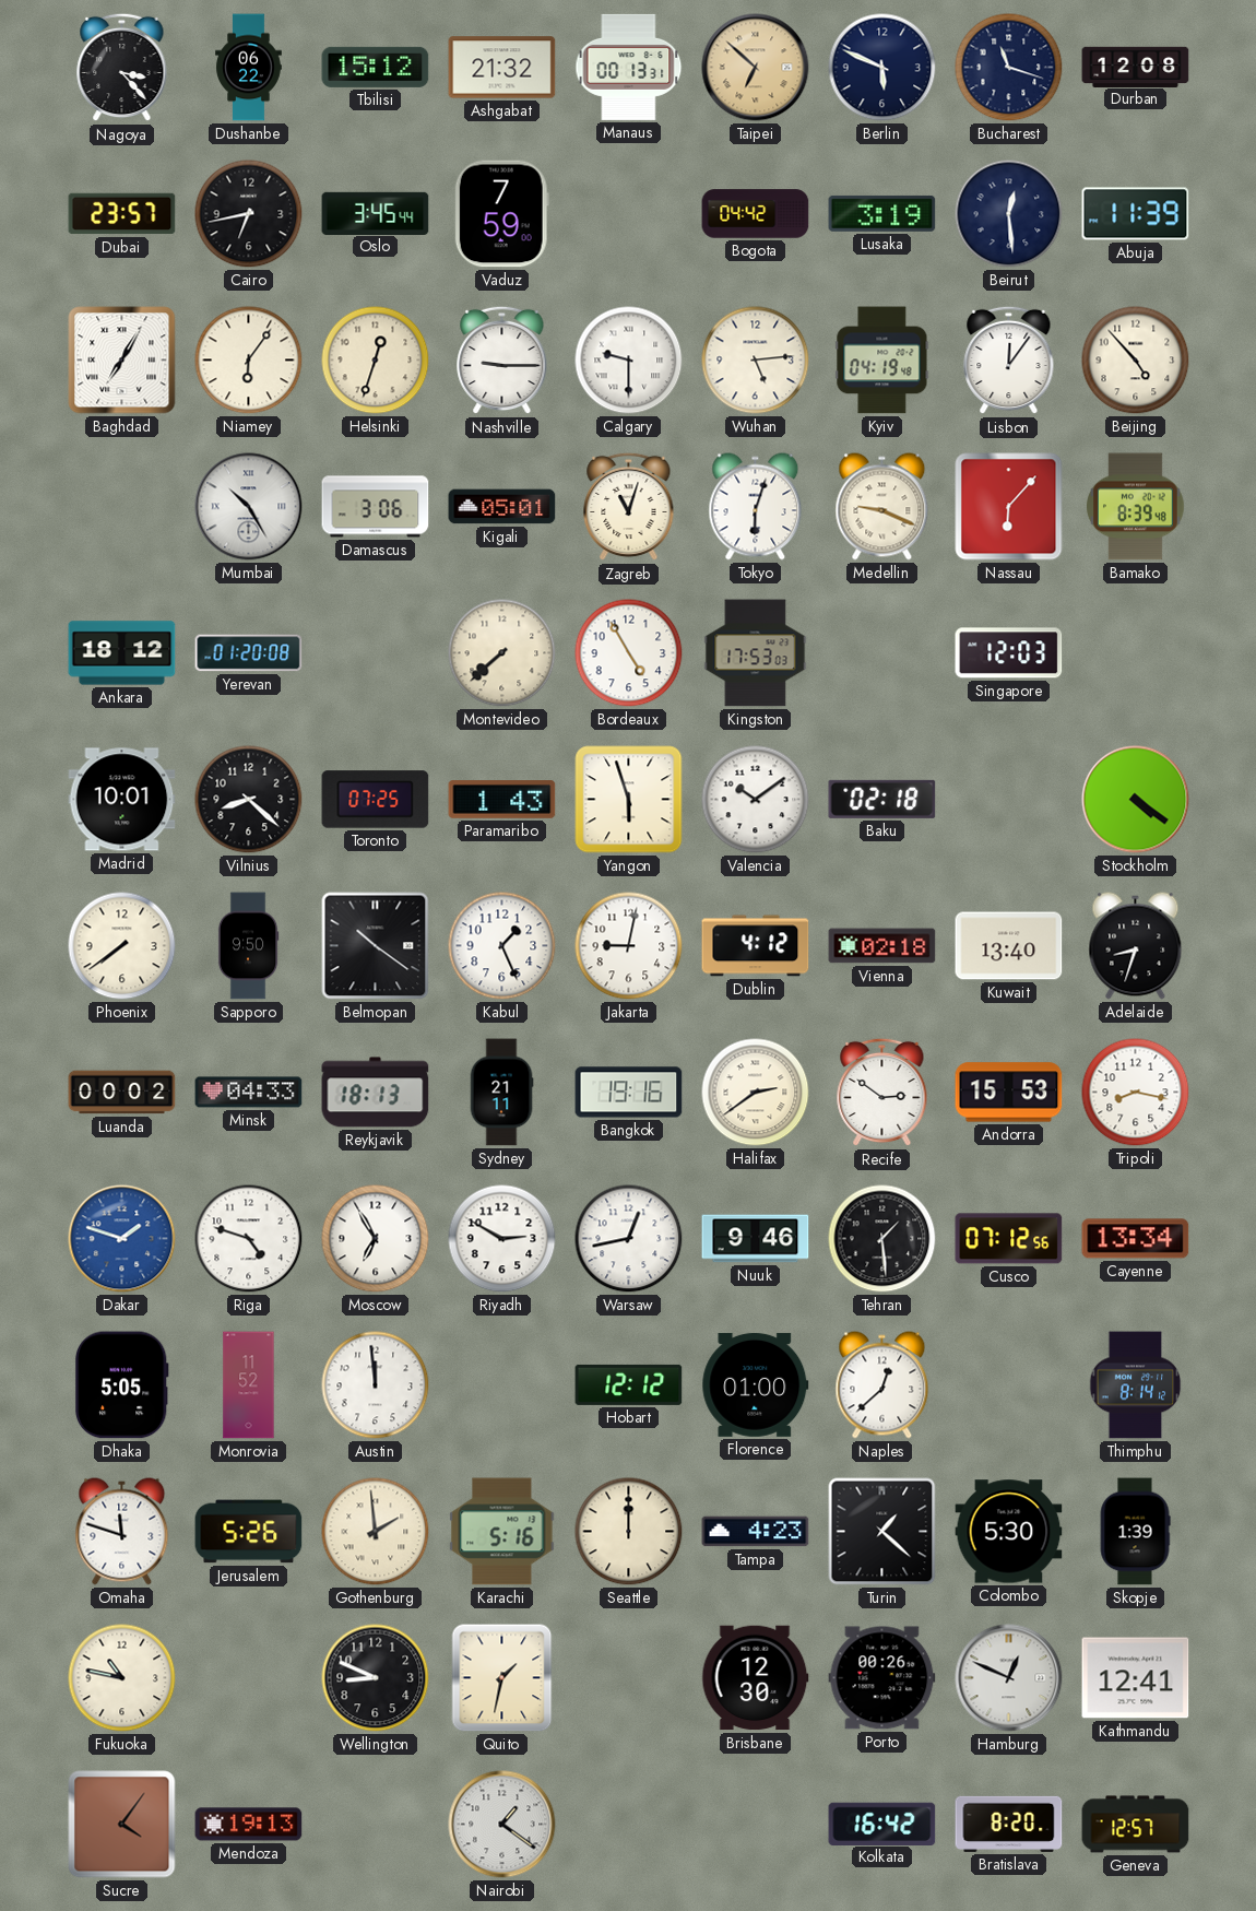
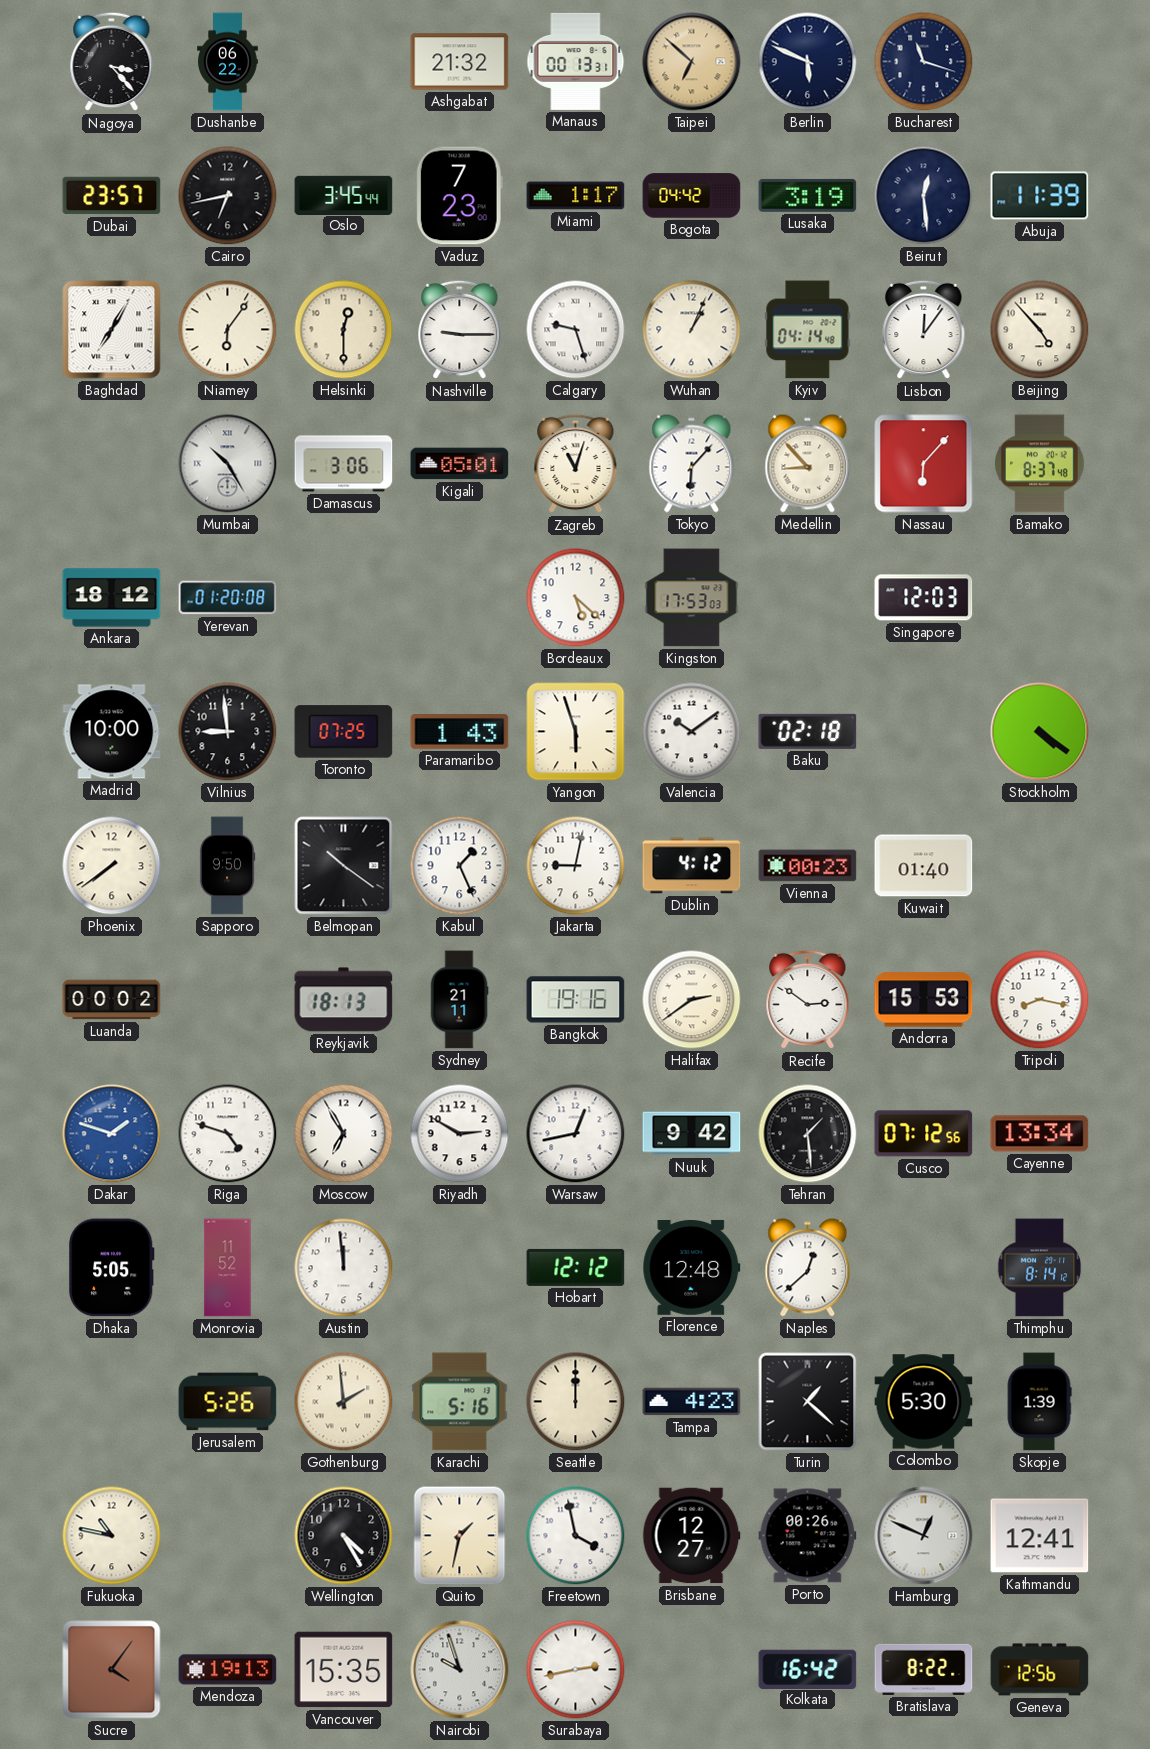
Tbilisi: 15:12 -> none (376, 67)
Durban: 12:08 -> none (1136, 67)
Vaduz: 7:59 -> 7:23 (459, 196)
Miami: none -> 1:17 (576, 196)
Helsinki: 12:33 -> 12:30 (344, 330)
Calgary: 9:30 -> 9:27 (576, 330)
Wuhan: 5:14 -> 1:04 (692, 330)
Kyiv: 04:19 -> 04:14 (808, 330)
Tokyo: 6:03 -> 6:07 (692, 464)
Medellin: 9:19 -> 8:53 (808, 464)
Bamako: 8:39 -> 8:37 (1040, 464)
Montevideo: 7:38 -> none (502, 653)
Bordeaux: 4:55 -> 5:22 (576, 598)
Madrid: 10:01 -> 10:00 (112, 732)
Vilnius: 8:22 -> 8:59 (228, 732)
Vienna: 02:18 -> 00:23 (808, 866)
Kuwait: 13:40 -> 01:40 (924, 866)
Adelaide: 8:33 -> none (1136, 946)
Minsk: 04:33 -> none (249, 1093)
Nuuk: 9:46 -> 9:42 (692, 1134)
Florence: 01:00 -> 12:48 (692, 1267)
Omaha: 11:48 -> none (122, 1532)
Wellington: 8:49 -> 4:25 (344, 1536)
Freetown: none -> 3:58 (576, 1536)
Brisbane: 12:30 -> 12:27 (692, 1536)
Vancouver: none -> 15:35 (344, 1670)
Nairobi: 1:21 -> 9:57 (460, 1670)
Surabaya: none -> 2:43 (576, 1670)
Bratislava: 8:20 -> 8:22 (924, 1669)
Geneva: 12:57 -> 12:56 (1040, 1670)
